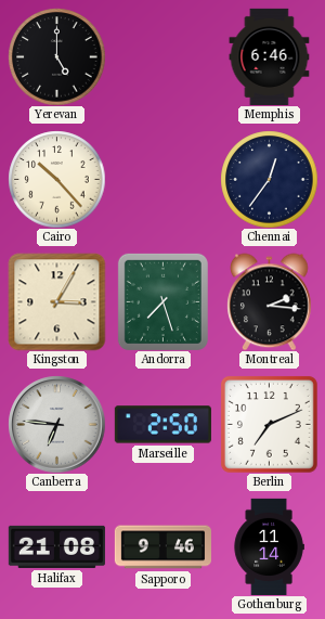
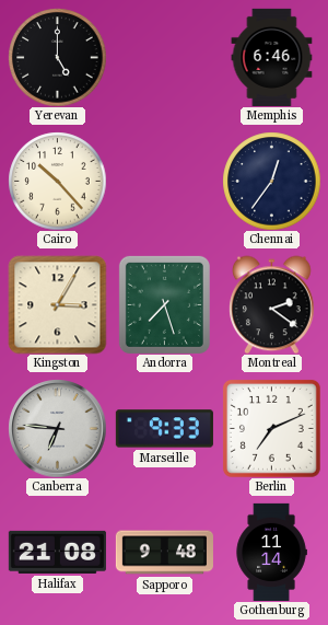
Montreal: 2:16 -> 2:21 (272, 304)
Marseille: 2:50 -> 9:33 (164, 429)
Sapporo: 9:46 -> 9:48 (164, 553)
